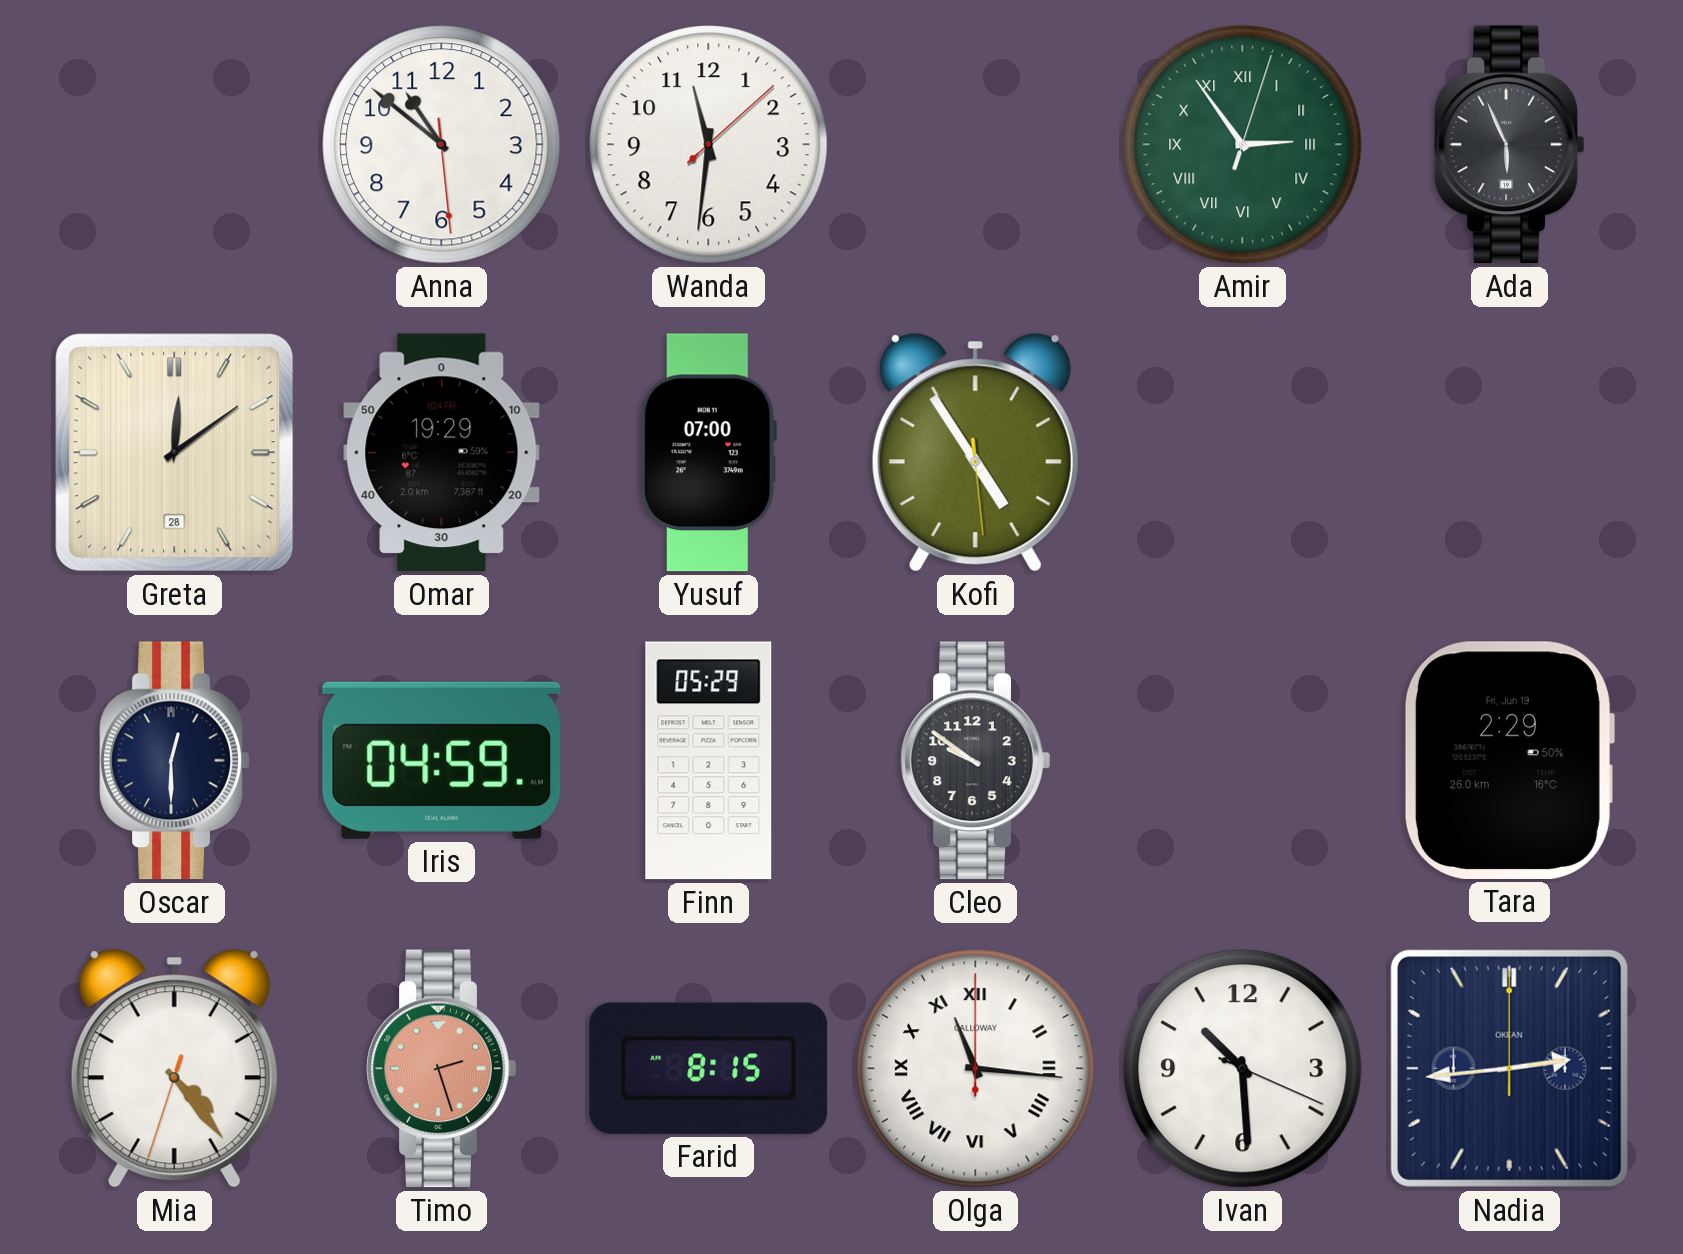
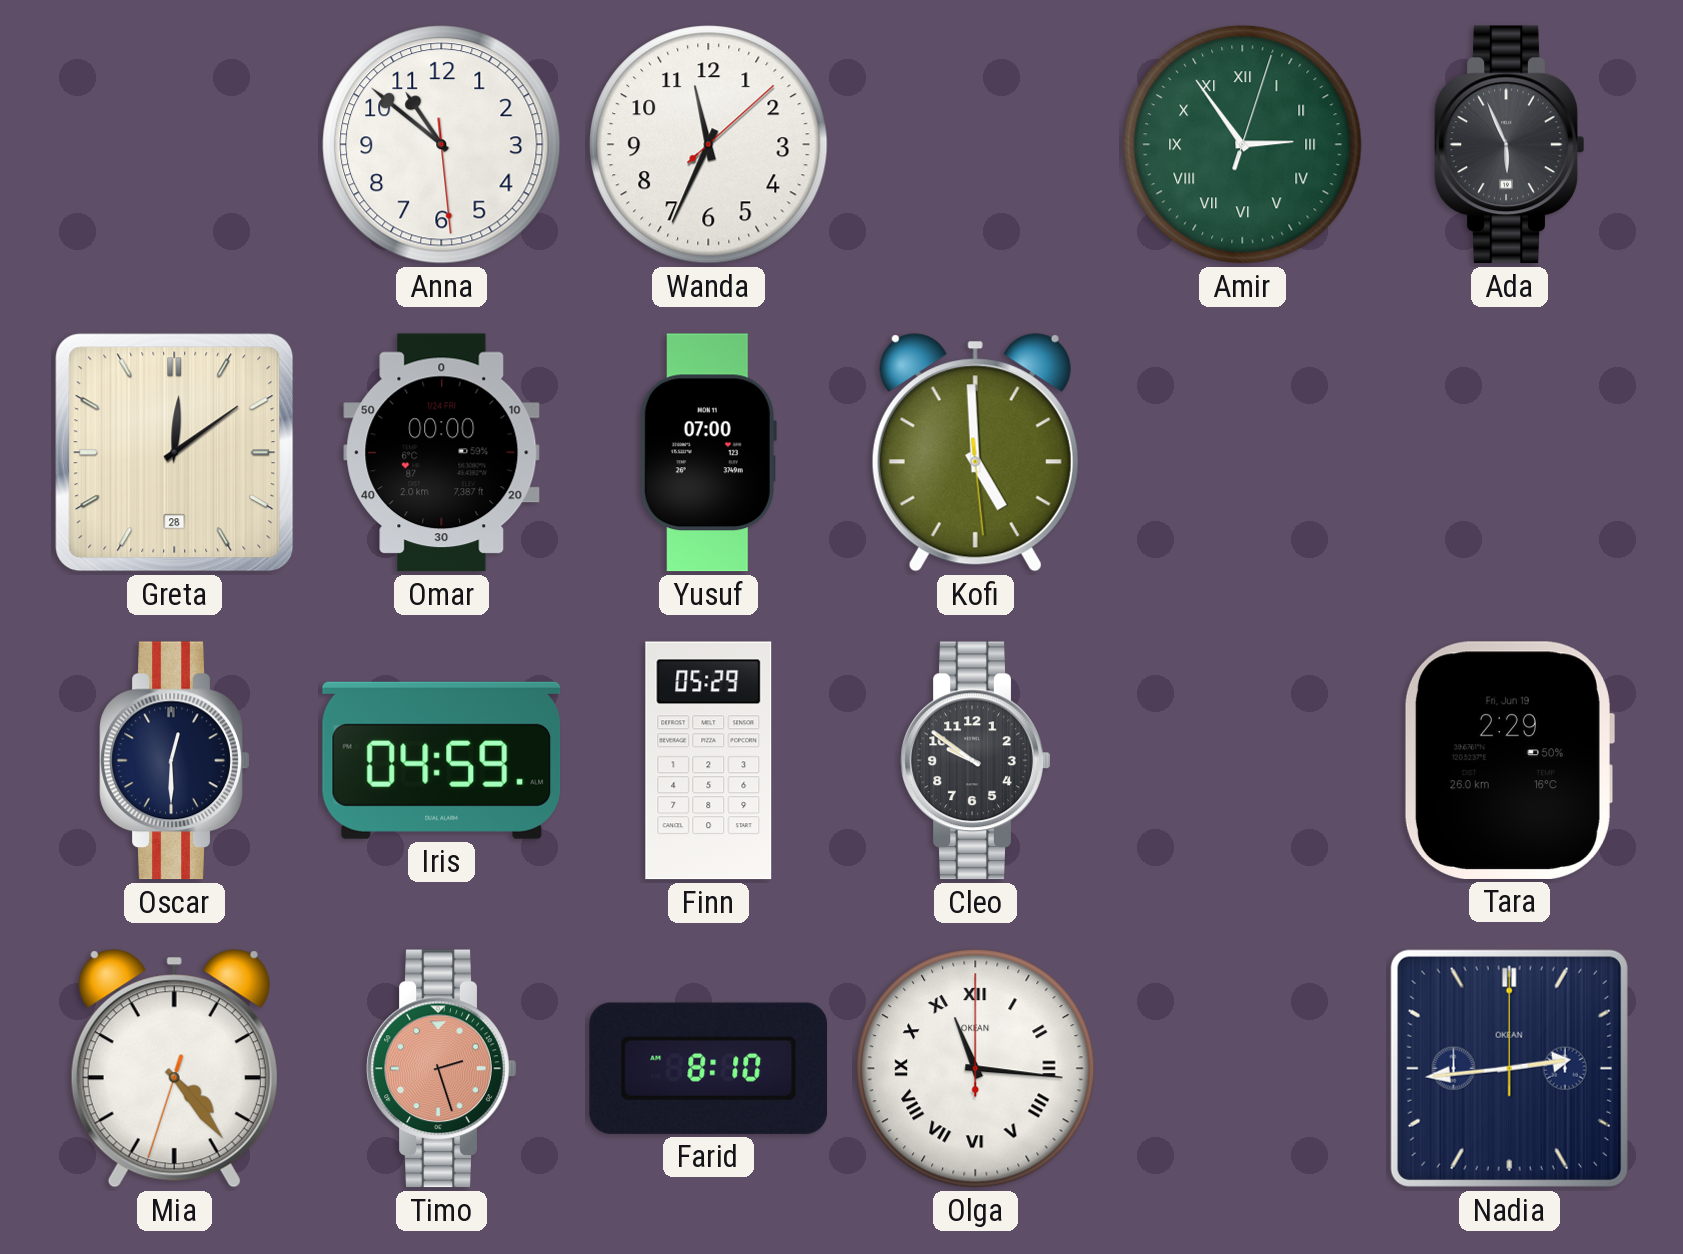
Wanda: 11:31 -> 11:34 (709, 145)
Omar: 19:29 -> 00:00 (442, 453)
Kofi: 4:54 -> 4:59 (975, 453)
Farid: 8:15 -> 8:10 (708, 1068)
Olga brand: CALLOWAY -> OKEAN (976, 1069)
Ivan: 10:29 -> none (1243, 1069)
